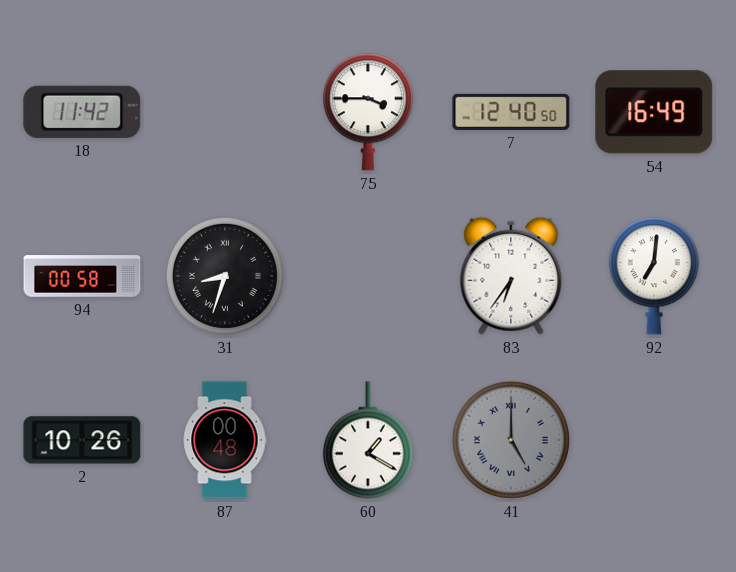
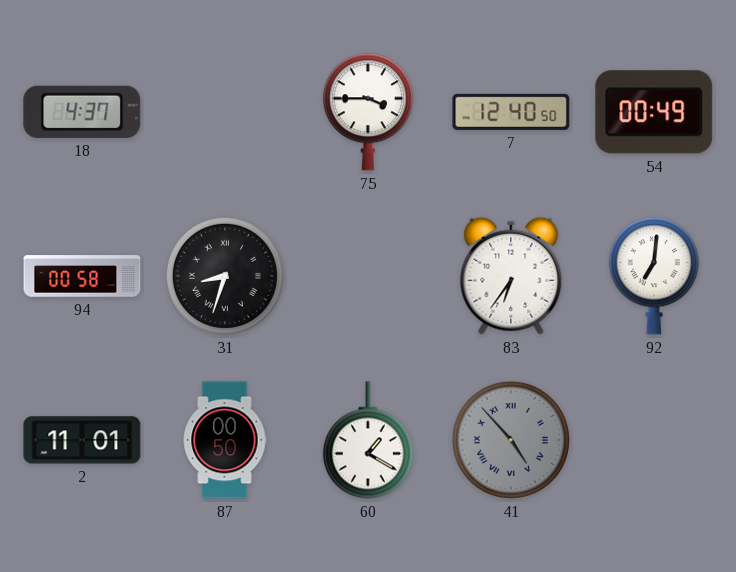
18: 11:42 -> 4:37 (82, 112)
54: 16:49 -> 00:49 (654, 112)
2: 10:26 -> 11:01 (82, 440)
87: 00:48 -> 00:50 (225, 440)
41: 5:00 -> 4:53 (511, 440)
